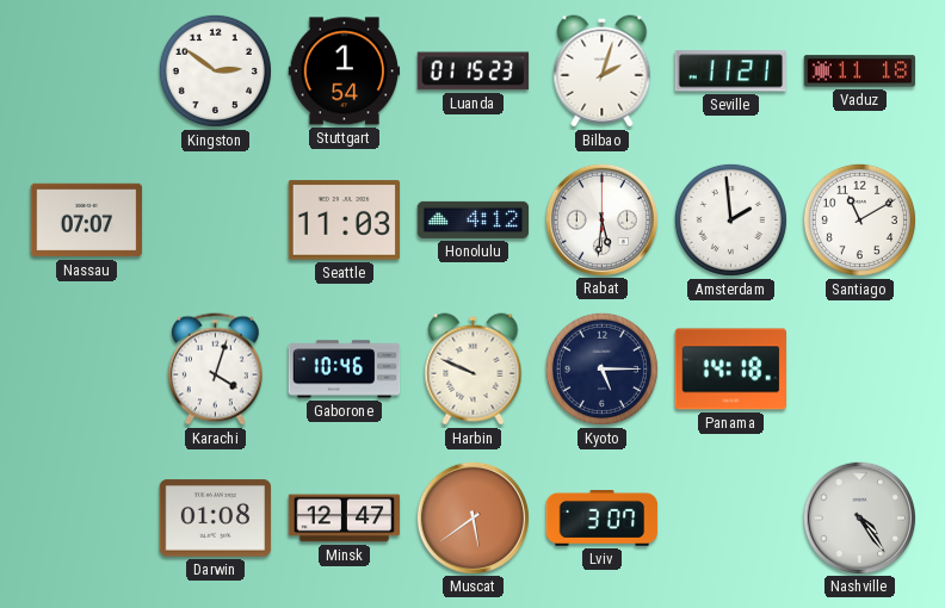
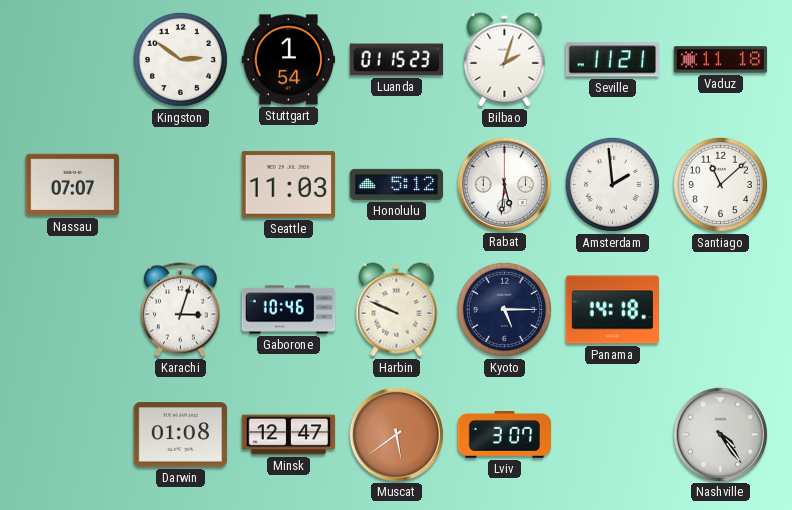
Honolulu: 4:12 -> 5:12 (397, 184)
Santiago: 11:10 -> 11:08 (720, 184)
Karachi: 4:03 -> 3:03 (180, 310)
